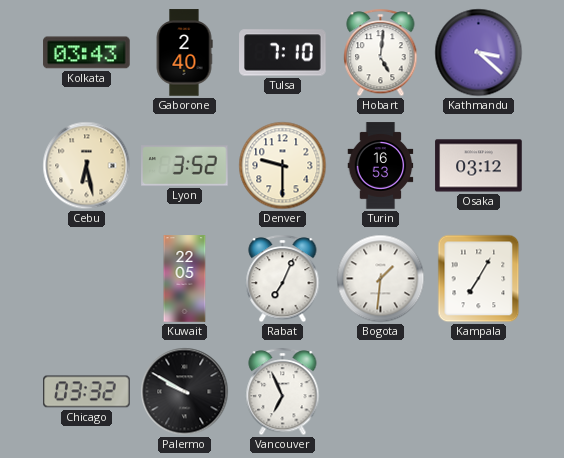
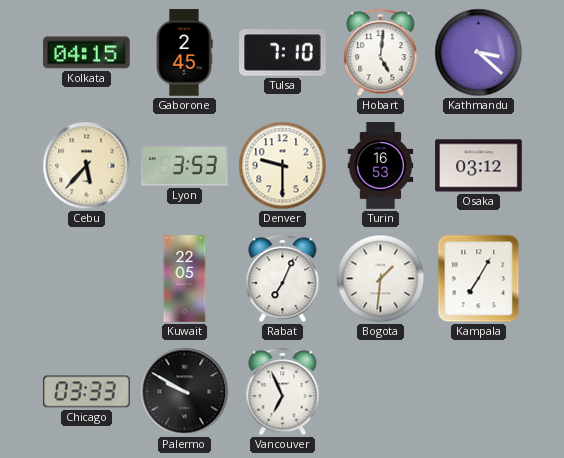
Kolkata: 03:43 -> 04:15 (87, 53)
Gaborone: 2:40 -> 2:45 (184, 53)
Cebu: 6:28 -> 5:37 (87, 166)
Lyon: 3:52 -> 3:53 (185, 166)
Chicago: 03:32 -> 03:33 (87, 392)
